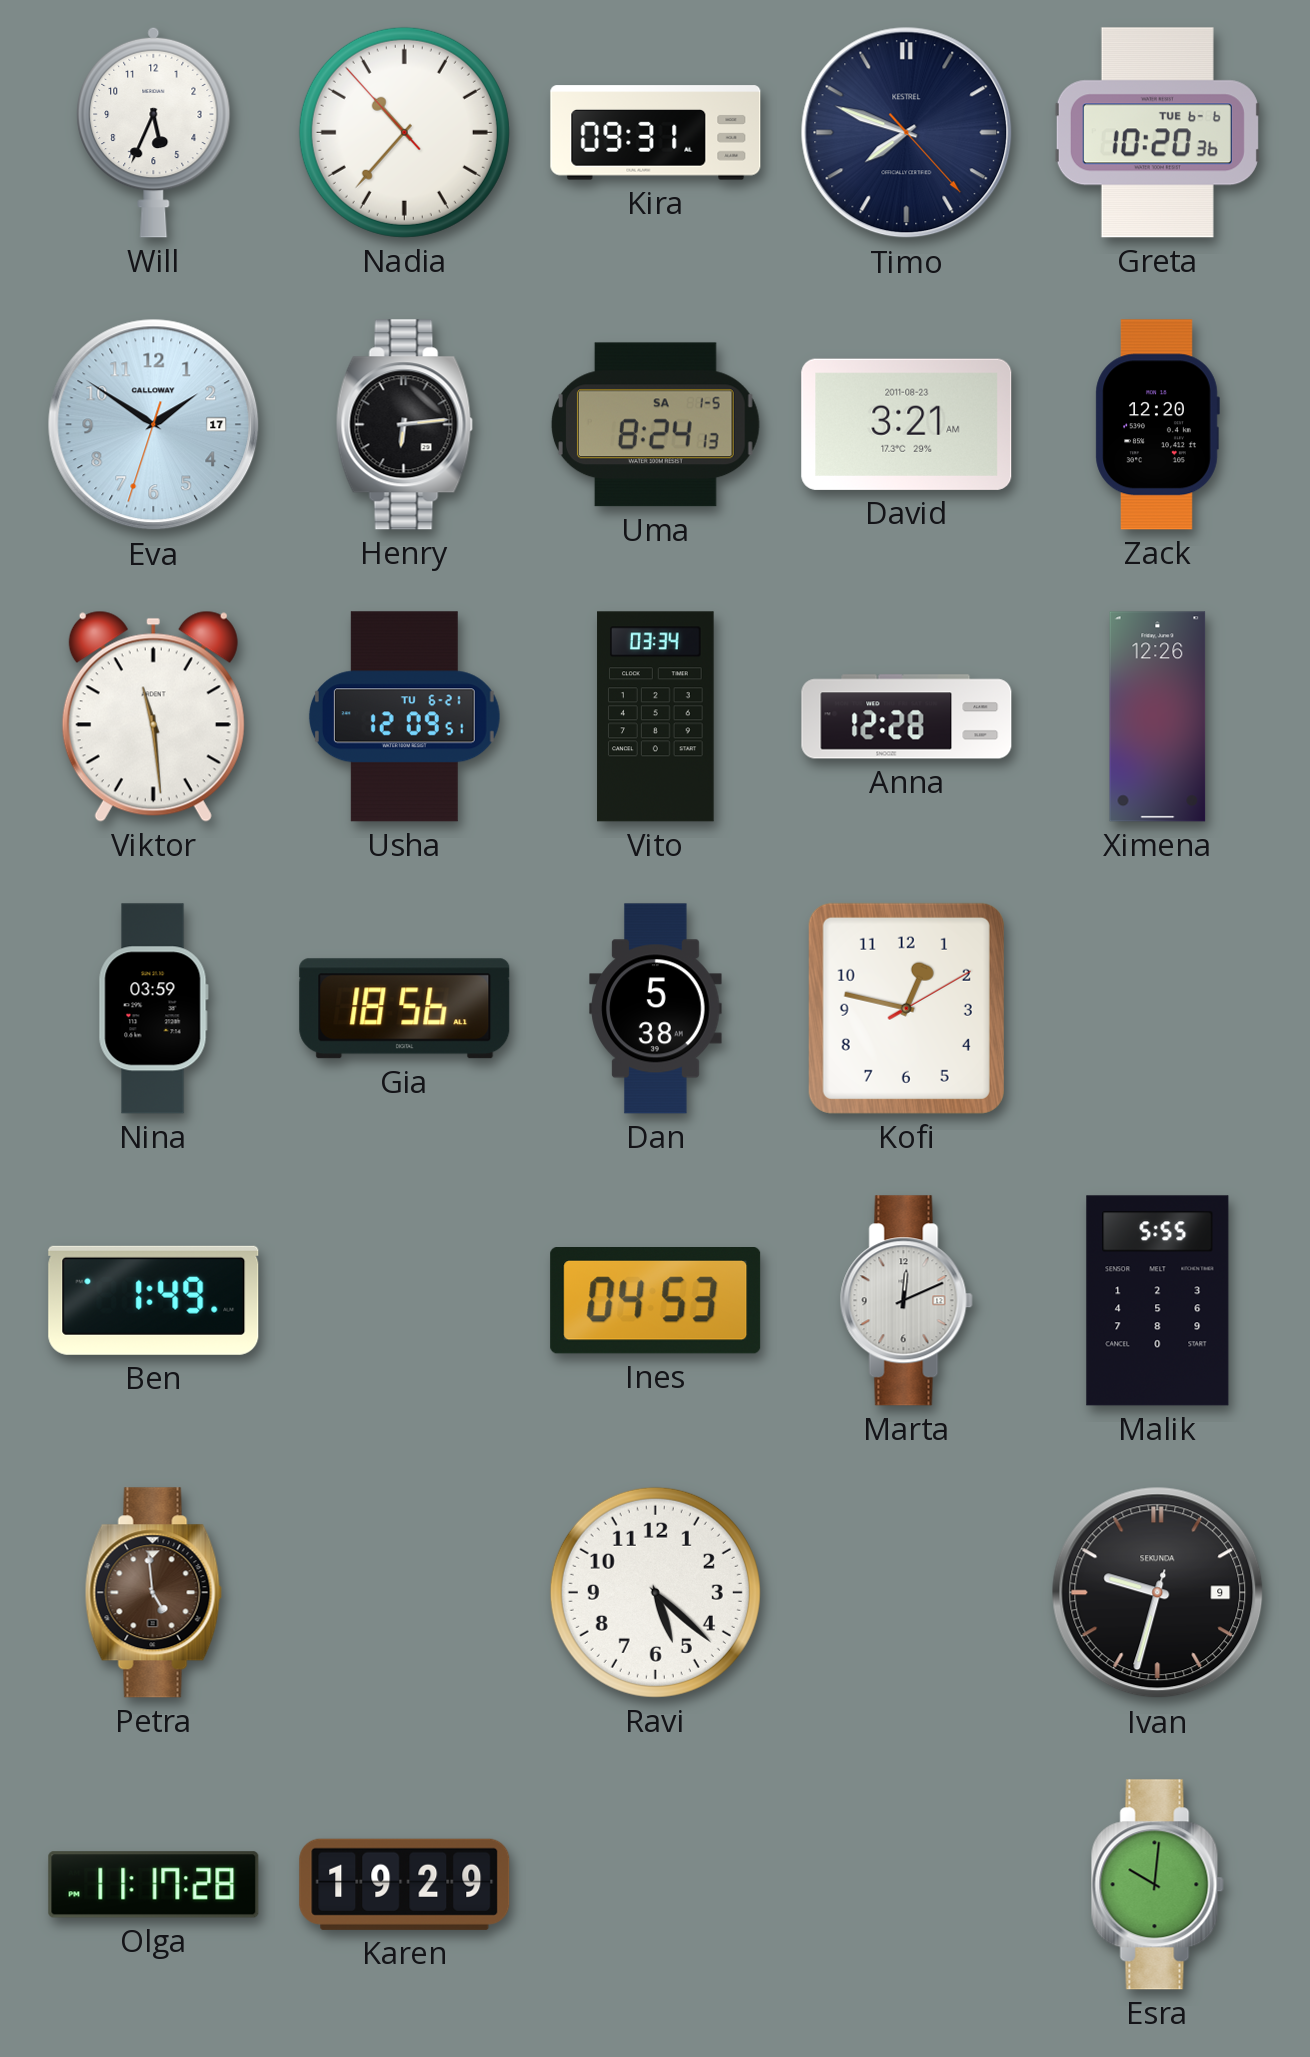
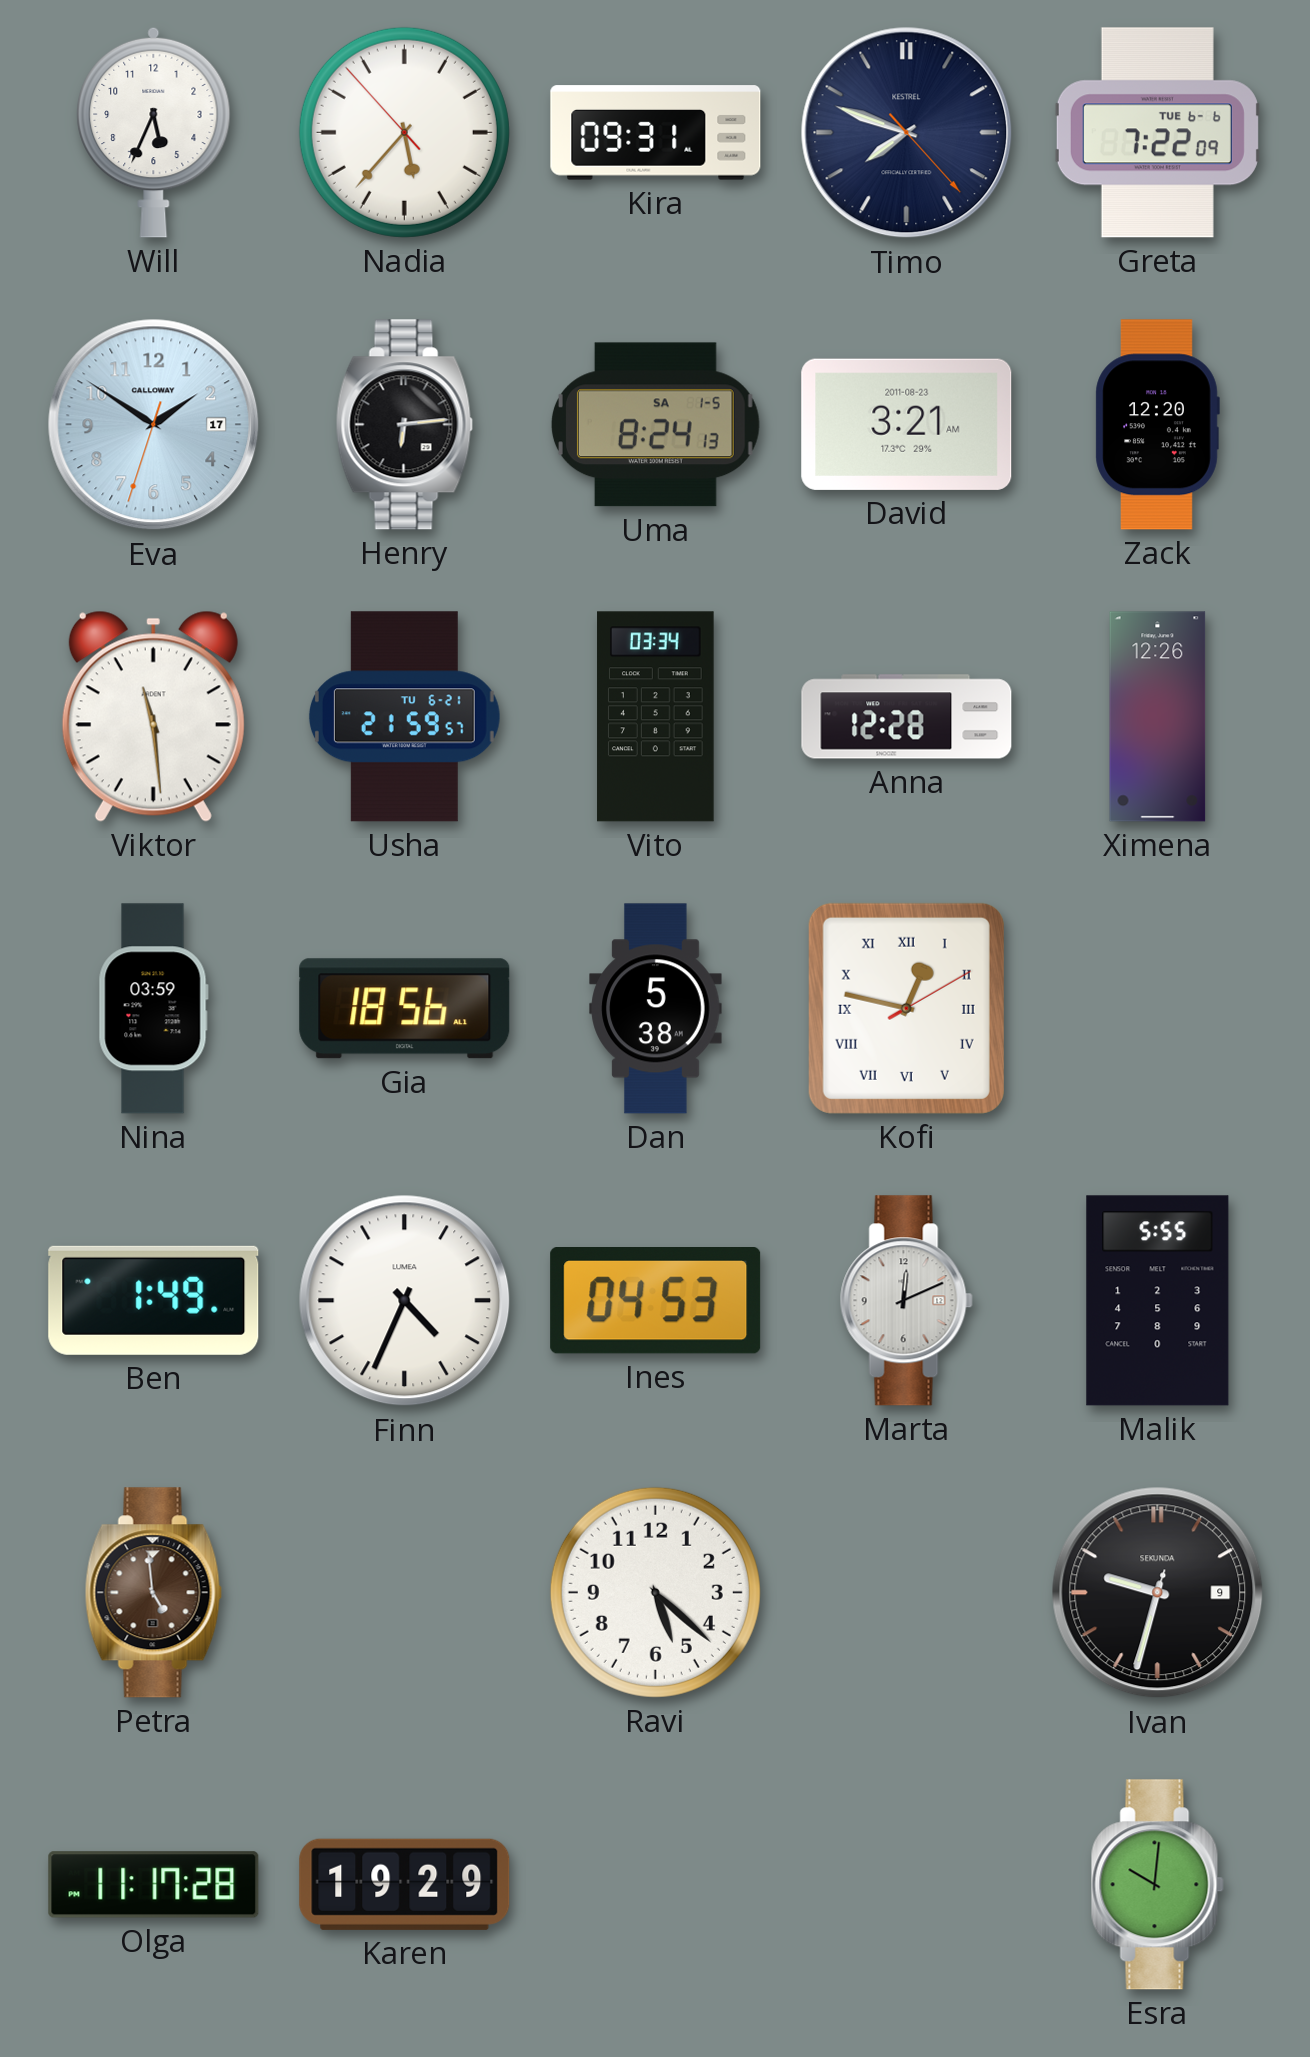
Nadia: 10:36 -> 5:36 (404, 132)
Greta: 10:20 -> 7:22 (1157, 133)
Usha: 12:09 -> 21:59 (404, 717)
Kofi numerals: Arabic -> Roman (906, 1008)
Finn: none -> 4:34 (405, 1301)
